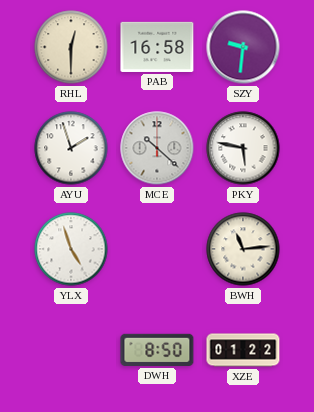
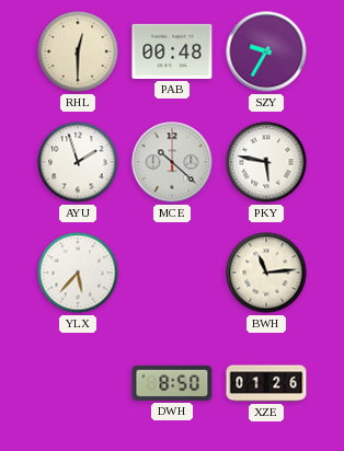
PAB: 16:58 -> 00:48 (172, 51)
SZY: 9:31 -> 9:35 (266, 51)
YLX: 4:57 -> 5:37 (78, 273)
XZE: 01:22 -> 01:26 (266, 383)
